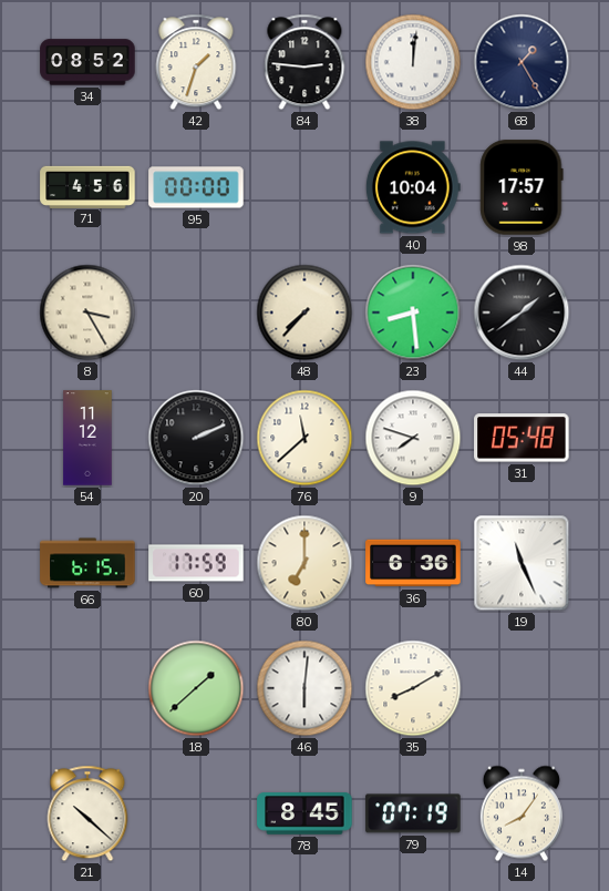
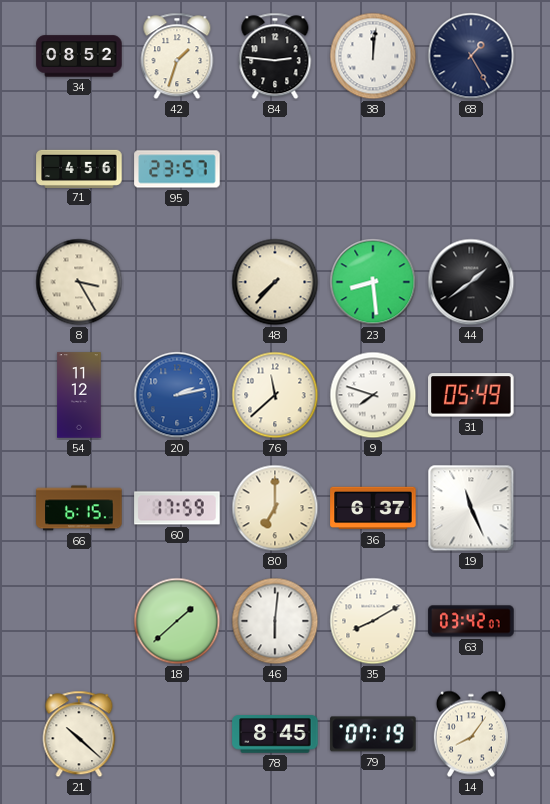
95: 00:00 -> 23:57 (177, 169)
40: 10:04 -> none (413, 187)
98: 17:57 -> none (522, 187)
20: 2:11 -> 2:13 (177, 395)
20 dial: black -> blue (177, 395)
31: 05:48 -> 05:49 (471, 395)
36: 6:36 -> 6:37 (373, 508)
63: none -> 03:42 (471, 621)
